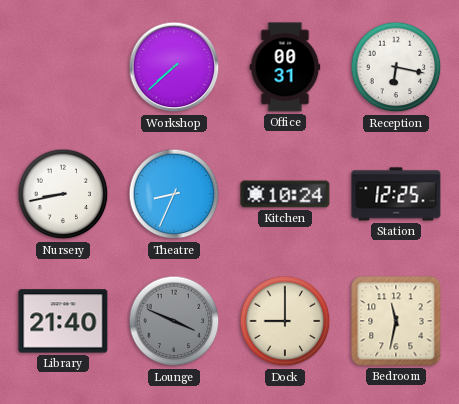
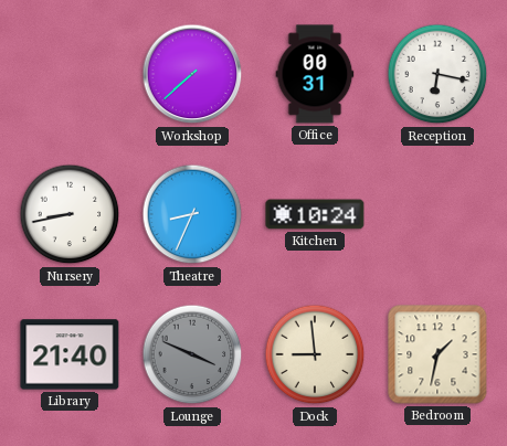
Station: 12:25 -> none (396, 194)
Dock: 9:00 -> 8:59 (315, 354)
Bedroom: 11:32 -> 1:32 (437, 354)
